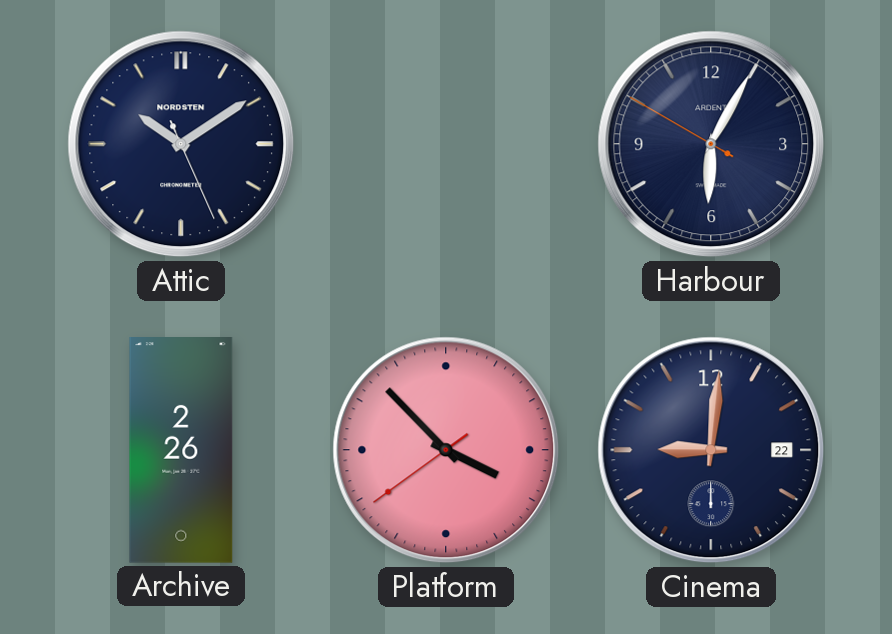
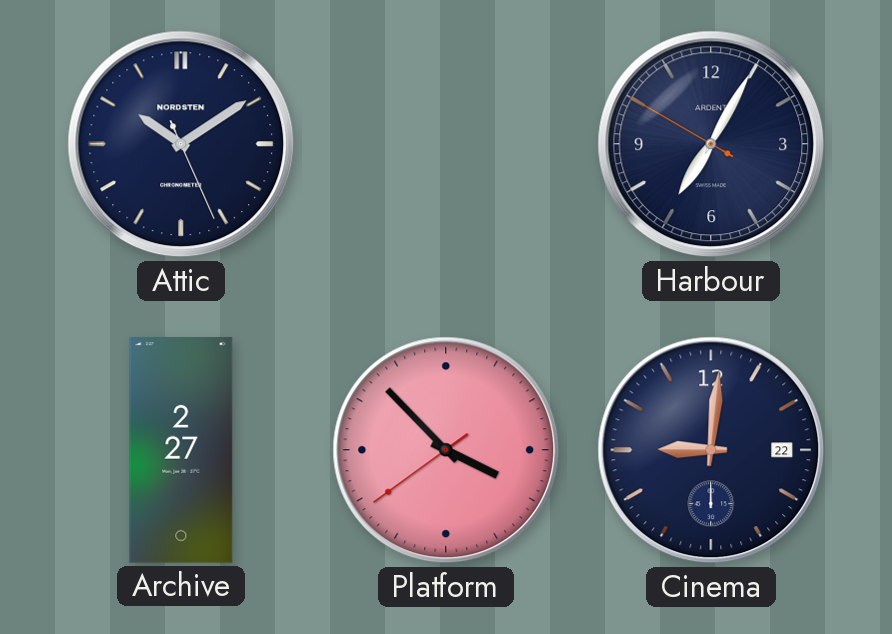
Harbour: 6:04 -> 7:04 (711, 144)
Archive: 2:26 -> 2:27 (181, 450)
